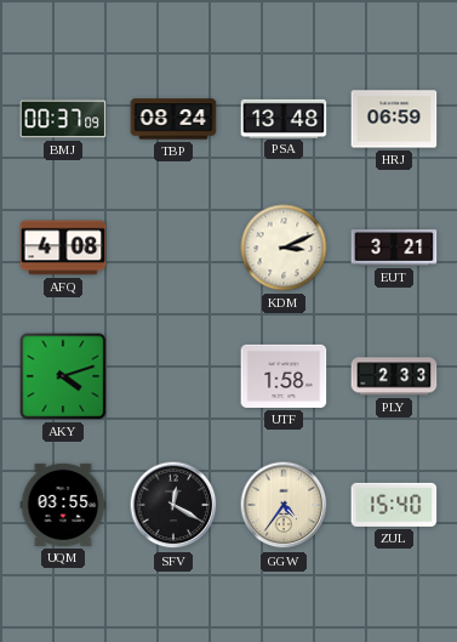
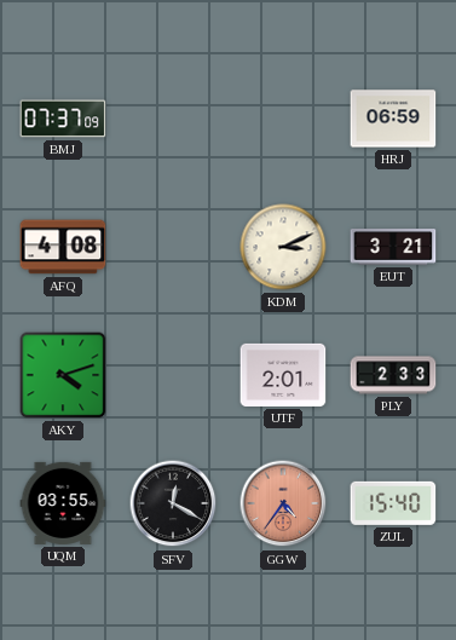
BMJ: 00:37 -> 07:37 (63, 119)
TBP: 08:24 -> none (173, 119)
PSA: 13:48 -> none (284, 118)
UTF: 1:58 -> 2:01 (283, 375)
GGW dial: cream -> salmon (283, 503)
